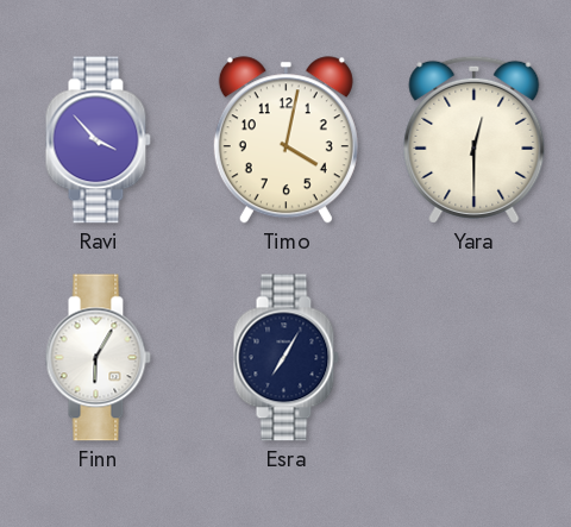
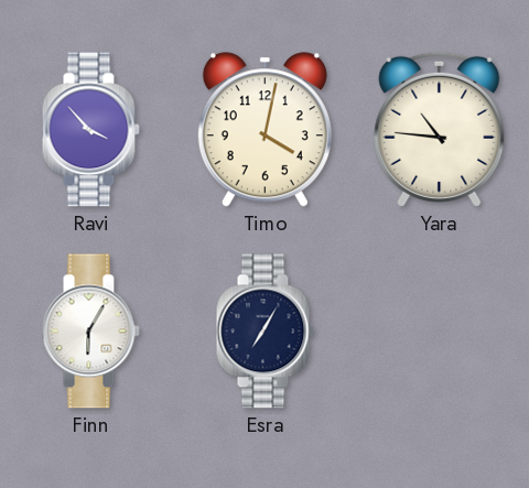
Yara: 12:30 -> 10:46 (440, 129)
